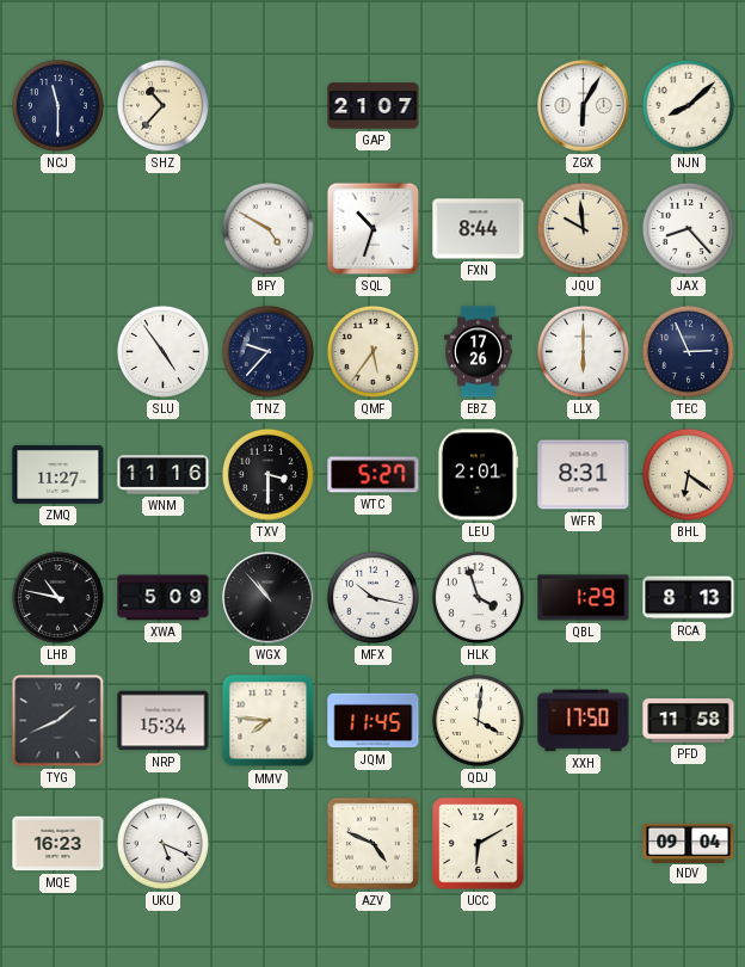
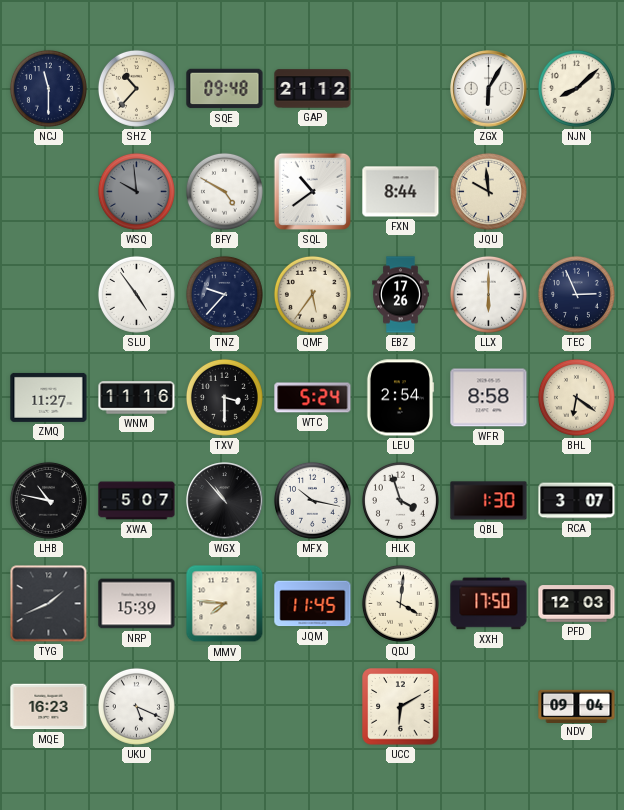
SQE: none -> 09:48 (225, 89)
GAP: 21:07 -> 21:12 (313, 89)
WSQ: none -> 9:59 (136, 191)
SQL: 10:33 -> 10:39 (312, 191)
JAX: 8:23 -> none (688, 228)
WTC: 5:27 -> 5:24 (313, 398)
LEU: 2:01 -> 2:54 (400, 398)
WFR: 8:31 -> 8:58 (489, 398)
XWA: 5:09 -> 5:07 (137, 501)
QBL: 1:29 -> 1:30 (489, 501)
RCA: 8:13 -> 3:07 (577, 501)
NRP: 15:34 -> 15:39 (137, 604)
PFD: 11:58 -> 12:03 (577, 604)
AZV: 4:49 -> none (372, 843)
